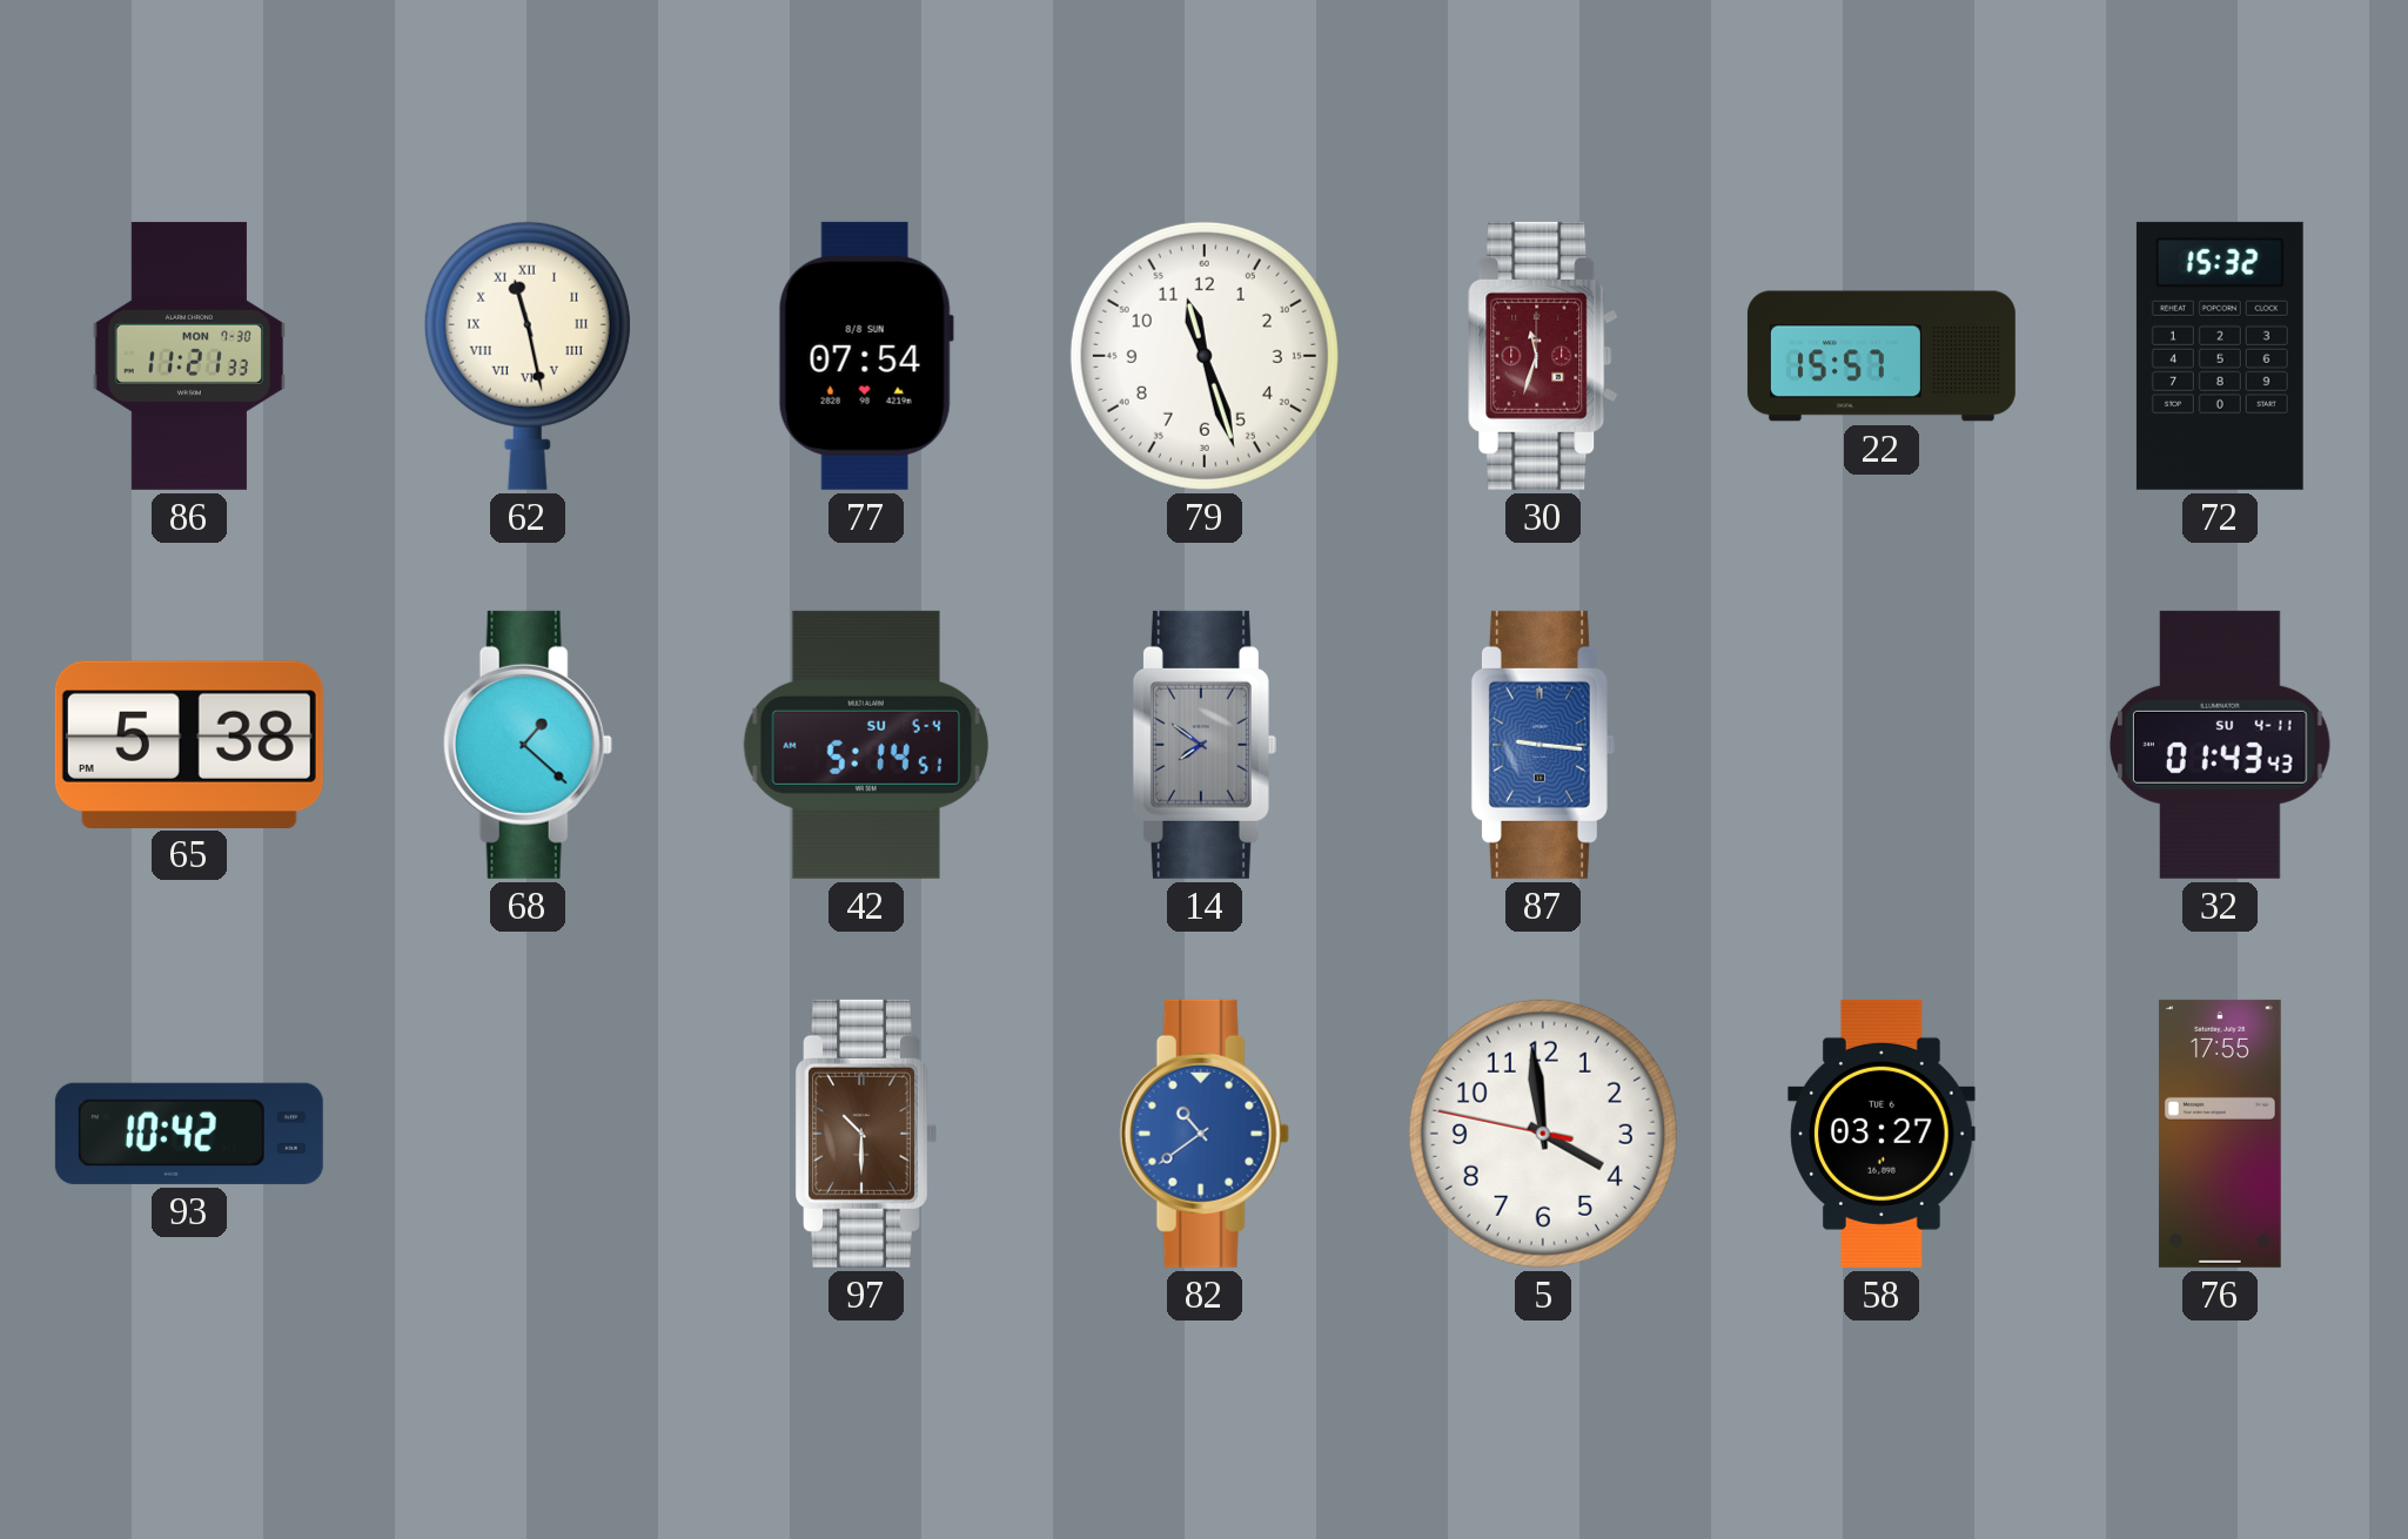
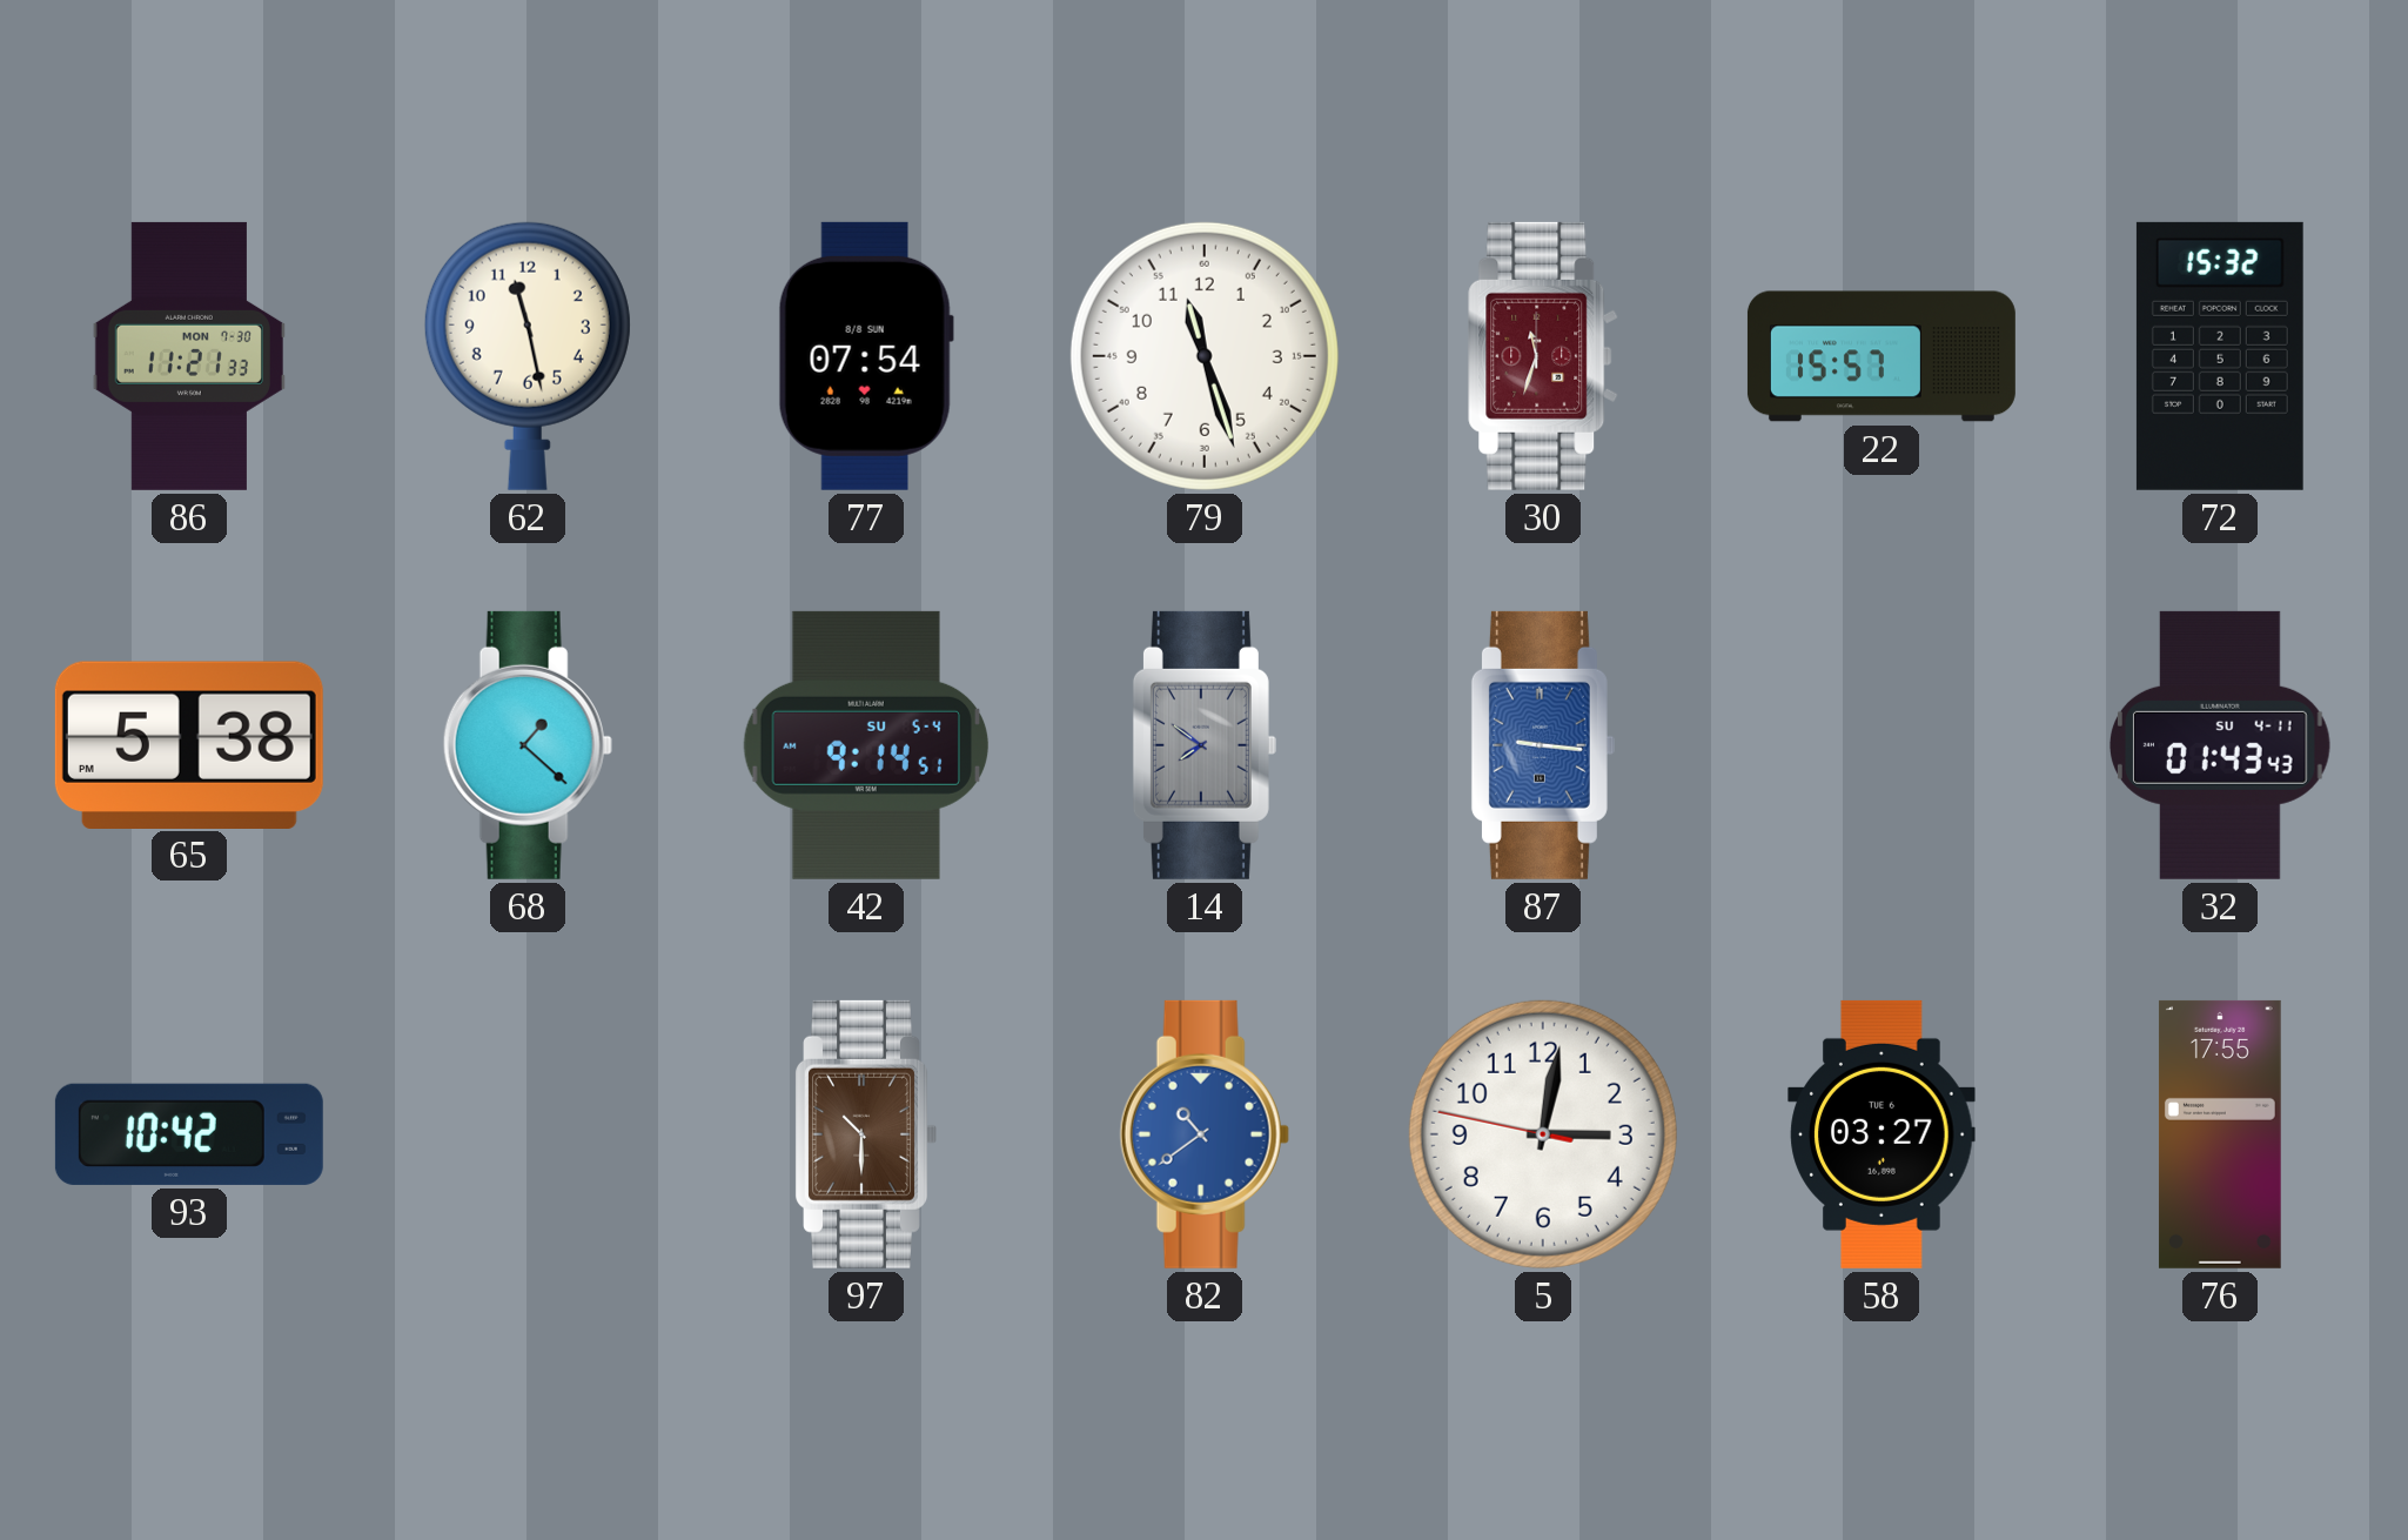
62 numerals: Roman -> Arabic (528, 356)
42: 5:14 -> 9:14 (865, 745)
5: 3:58 -> 3:01 (1543, 1134)
